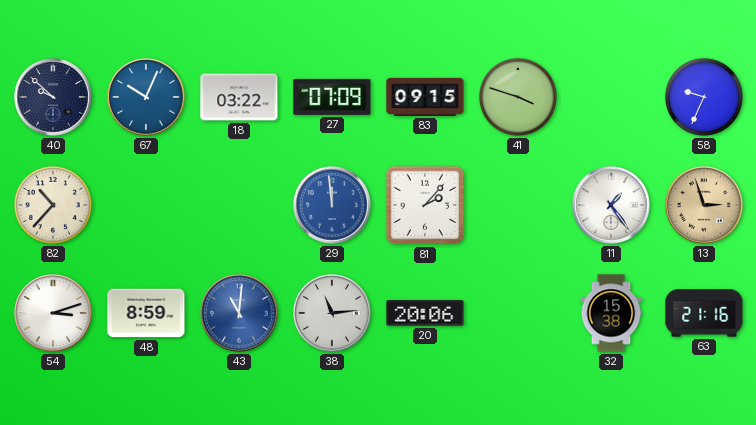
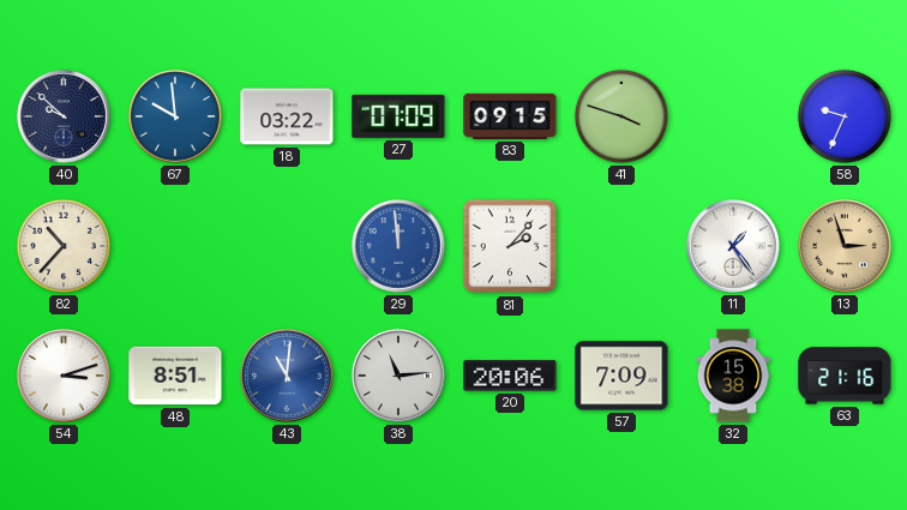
67: 10:04 -> 9:59 (175, 116)
48: 8:59 -> 8:51 (175, 376)
57: none -> 7:09 (621, 376)
